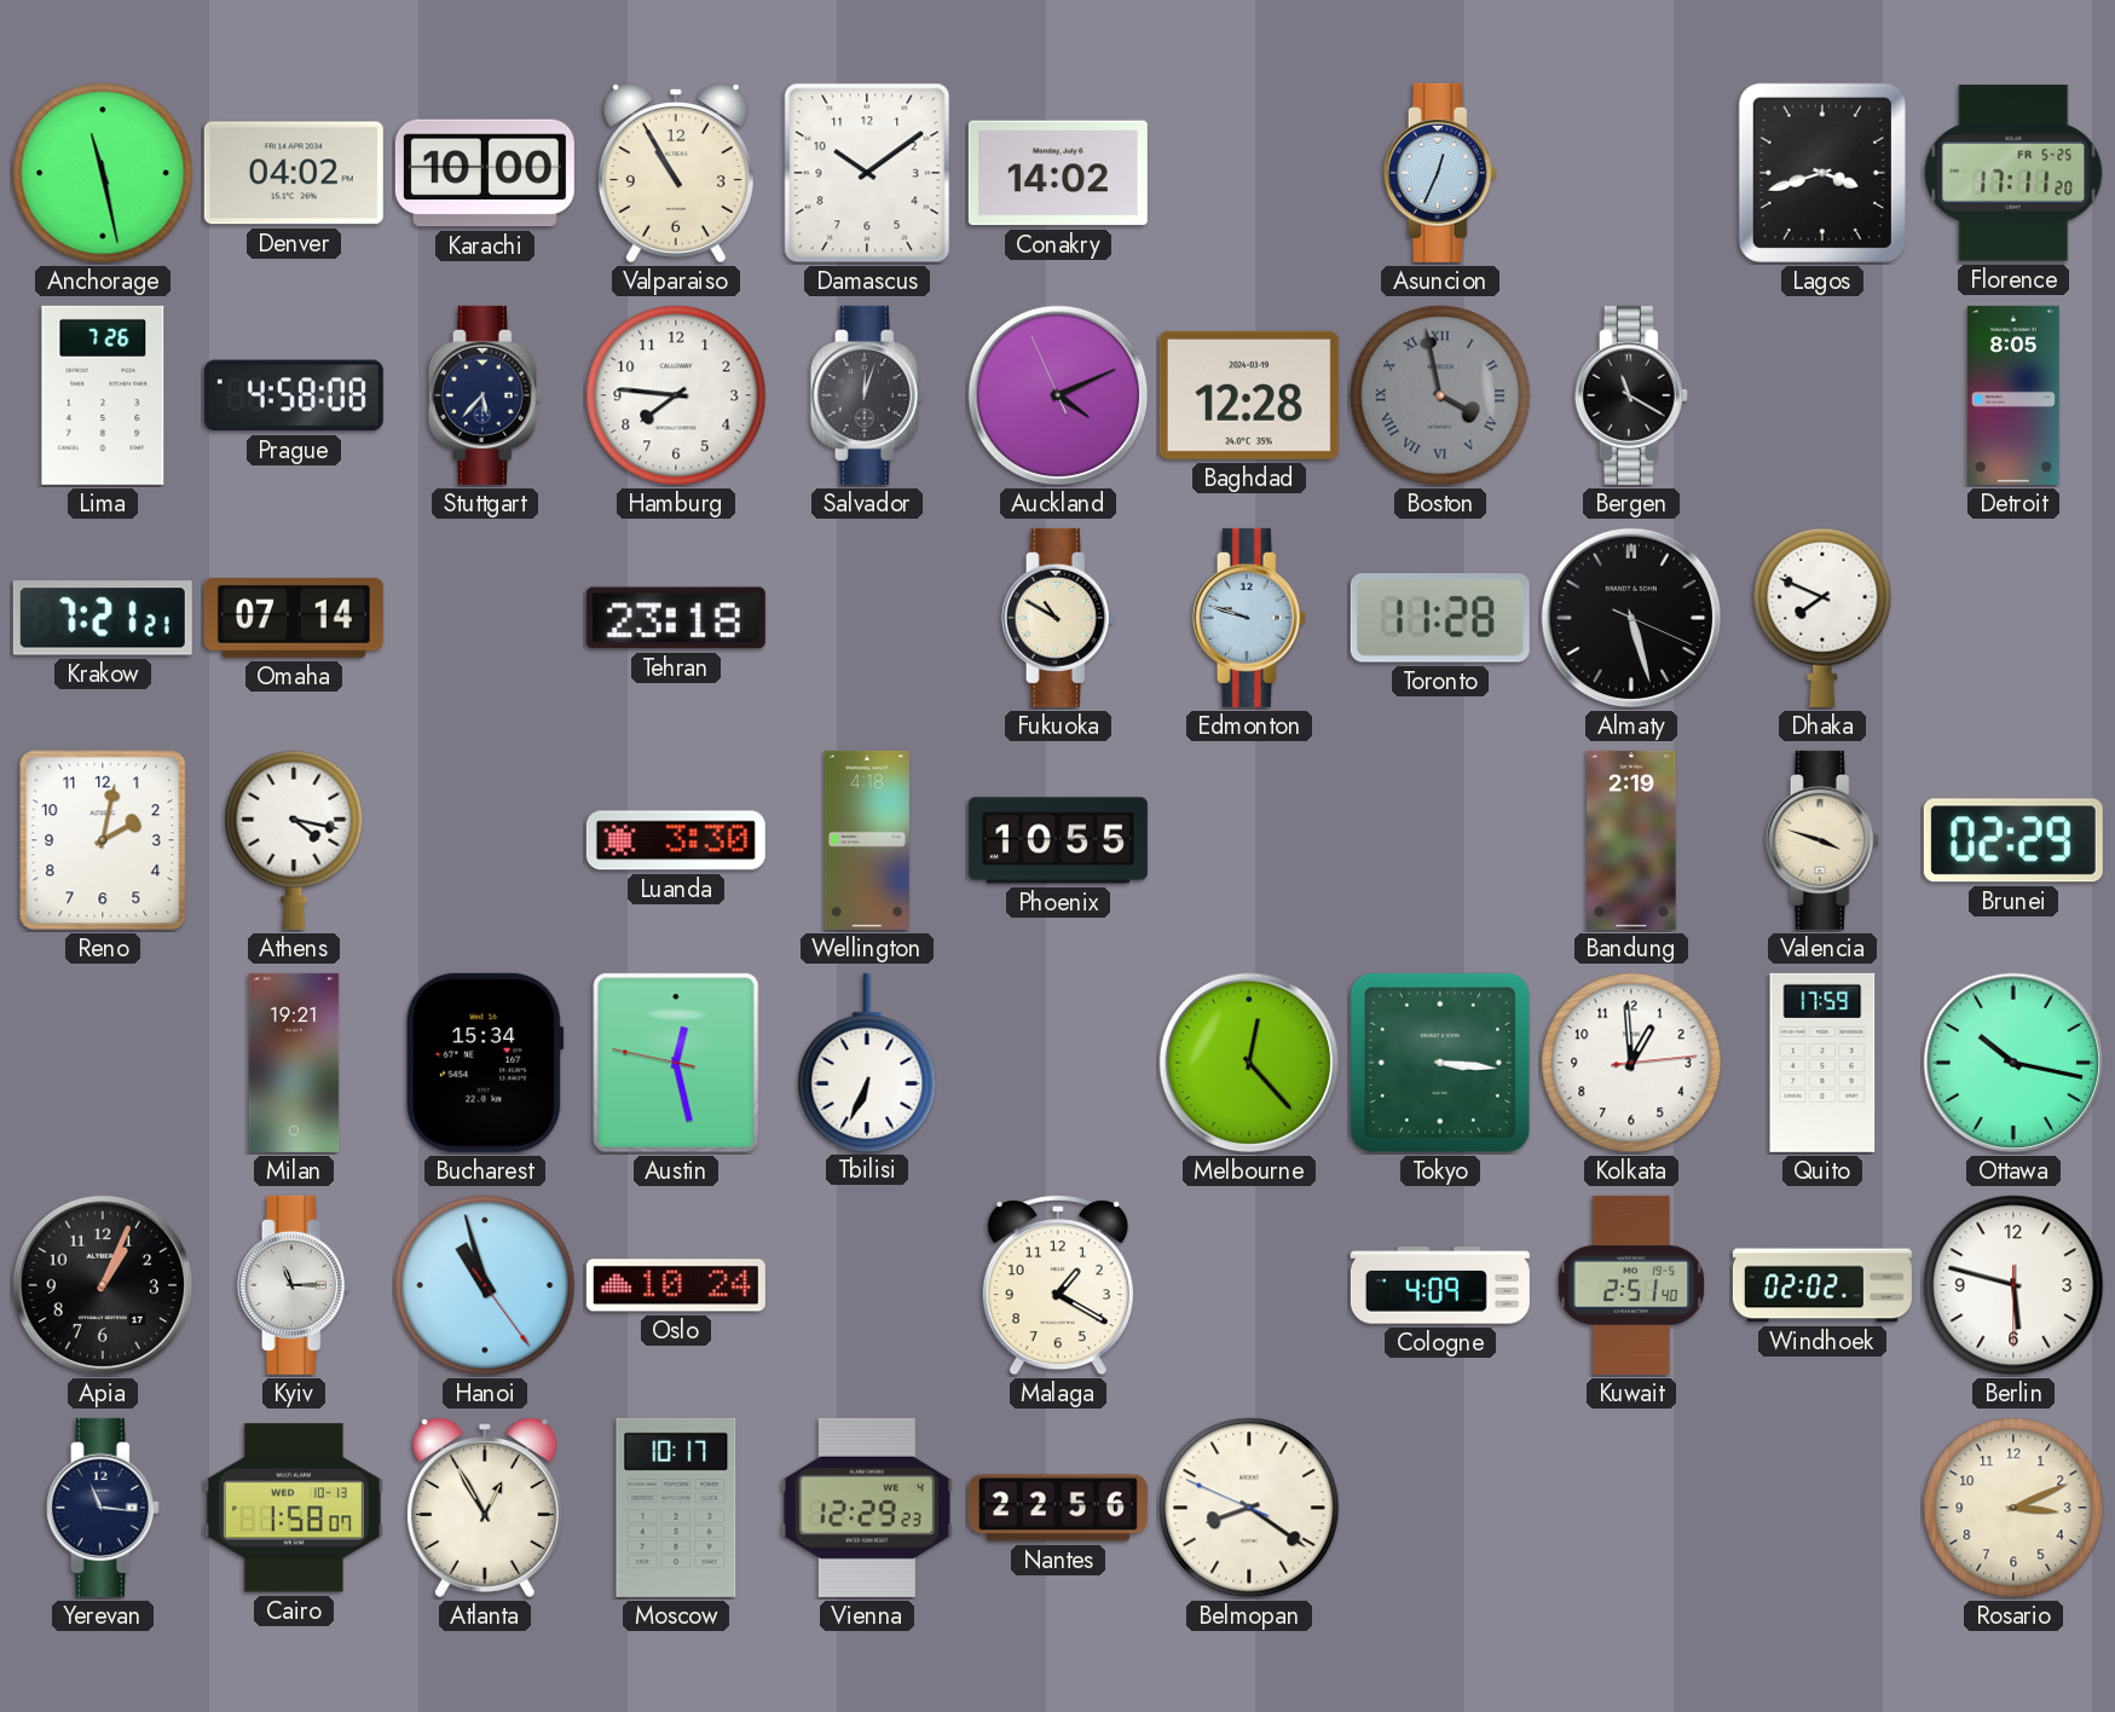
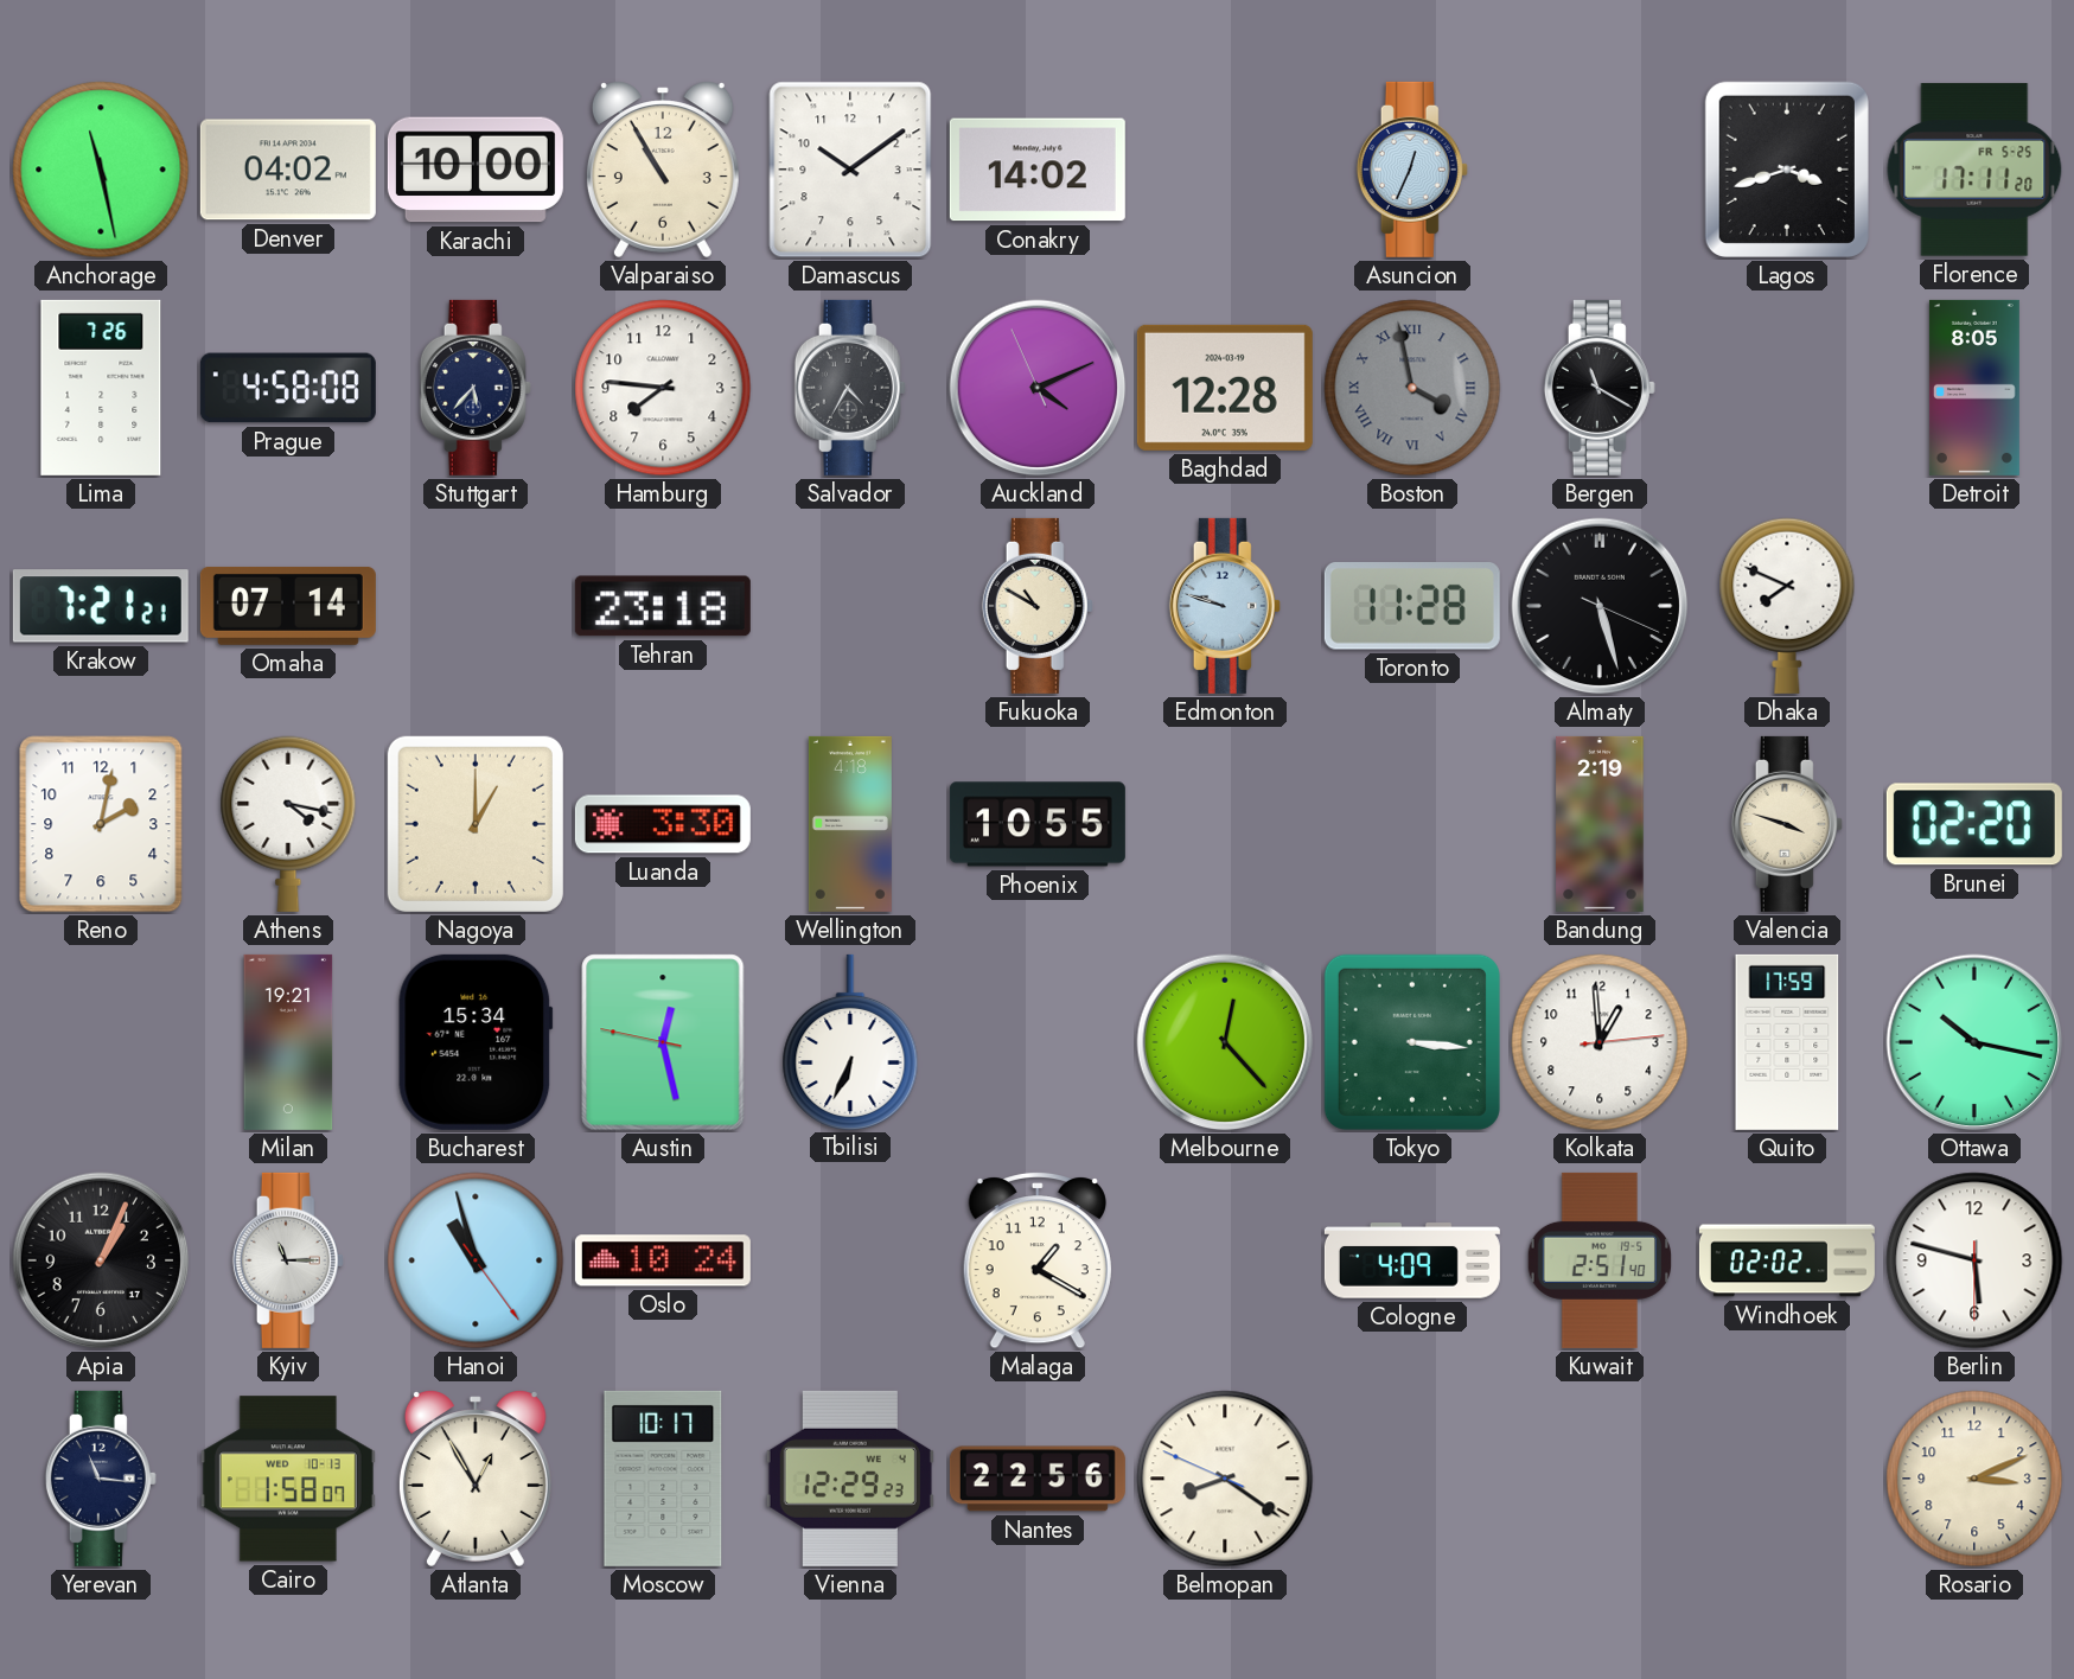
Salvador: 12:03 -> 4:35 (850, 388)
Nagoya: none -> 1:00 (476, 824)
Brunei: 02:29 -> 02:20 (1974, 824)
